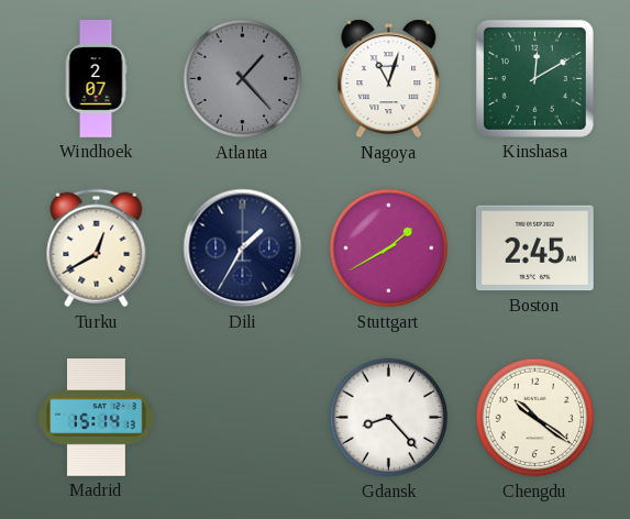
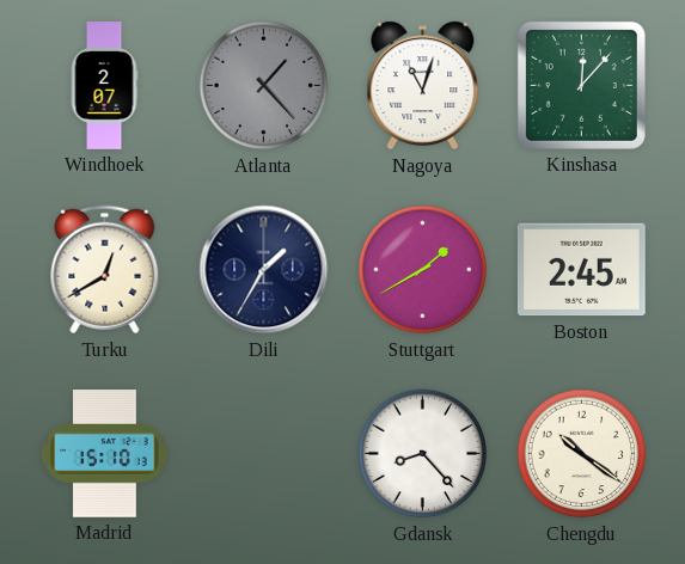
Kinshasa: 12:10 -> 12:07 (581, 85)
Madrid: 15:14 -> 15:10 (105, 454)
